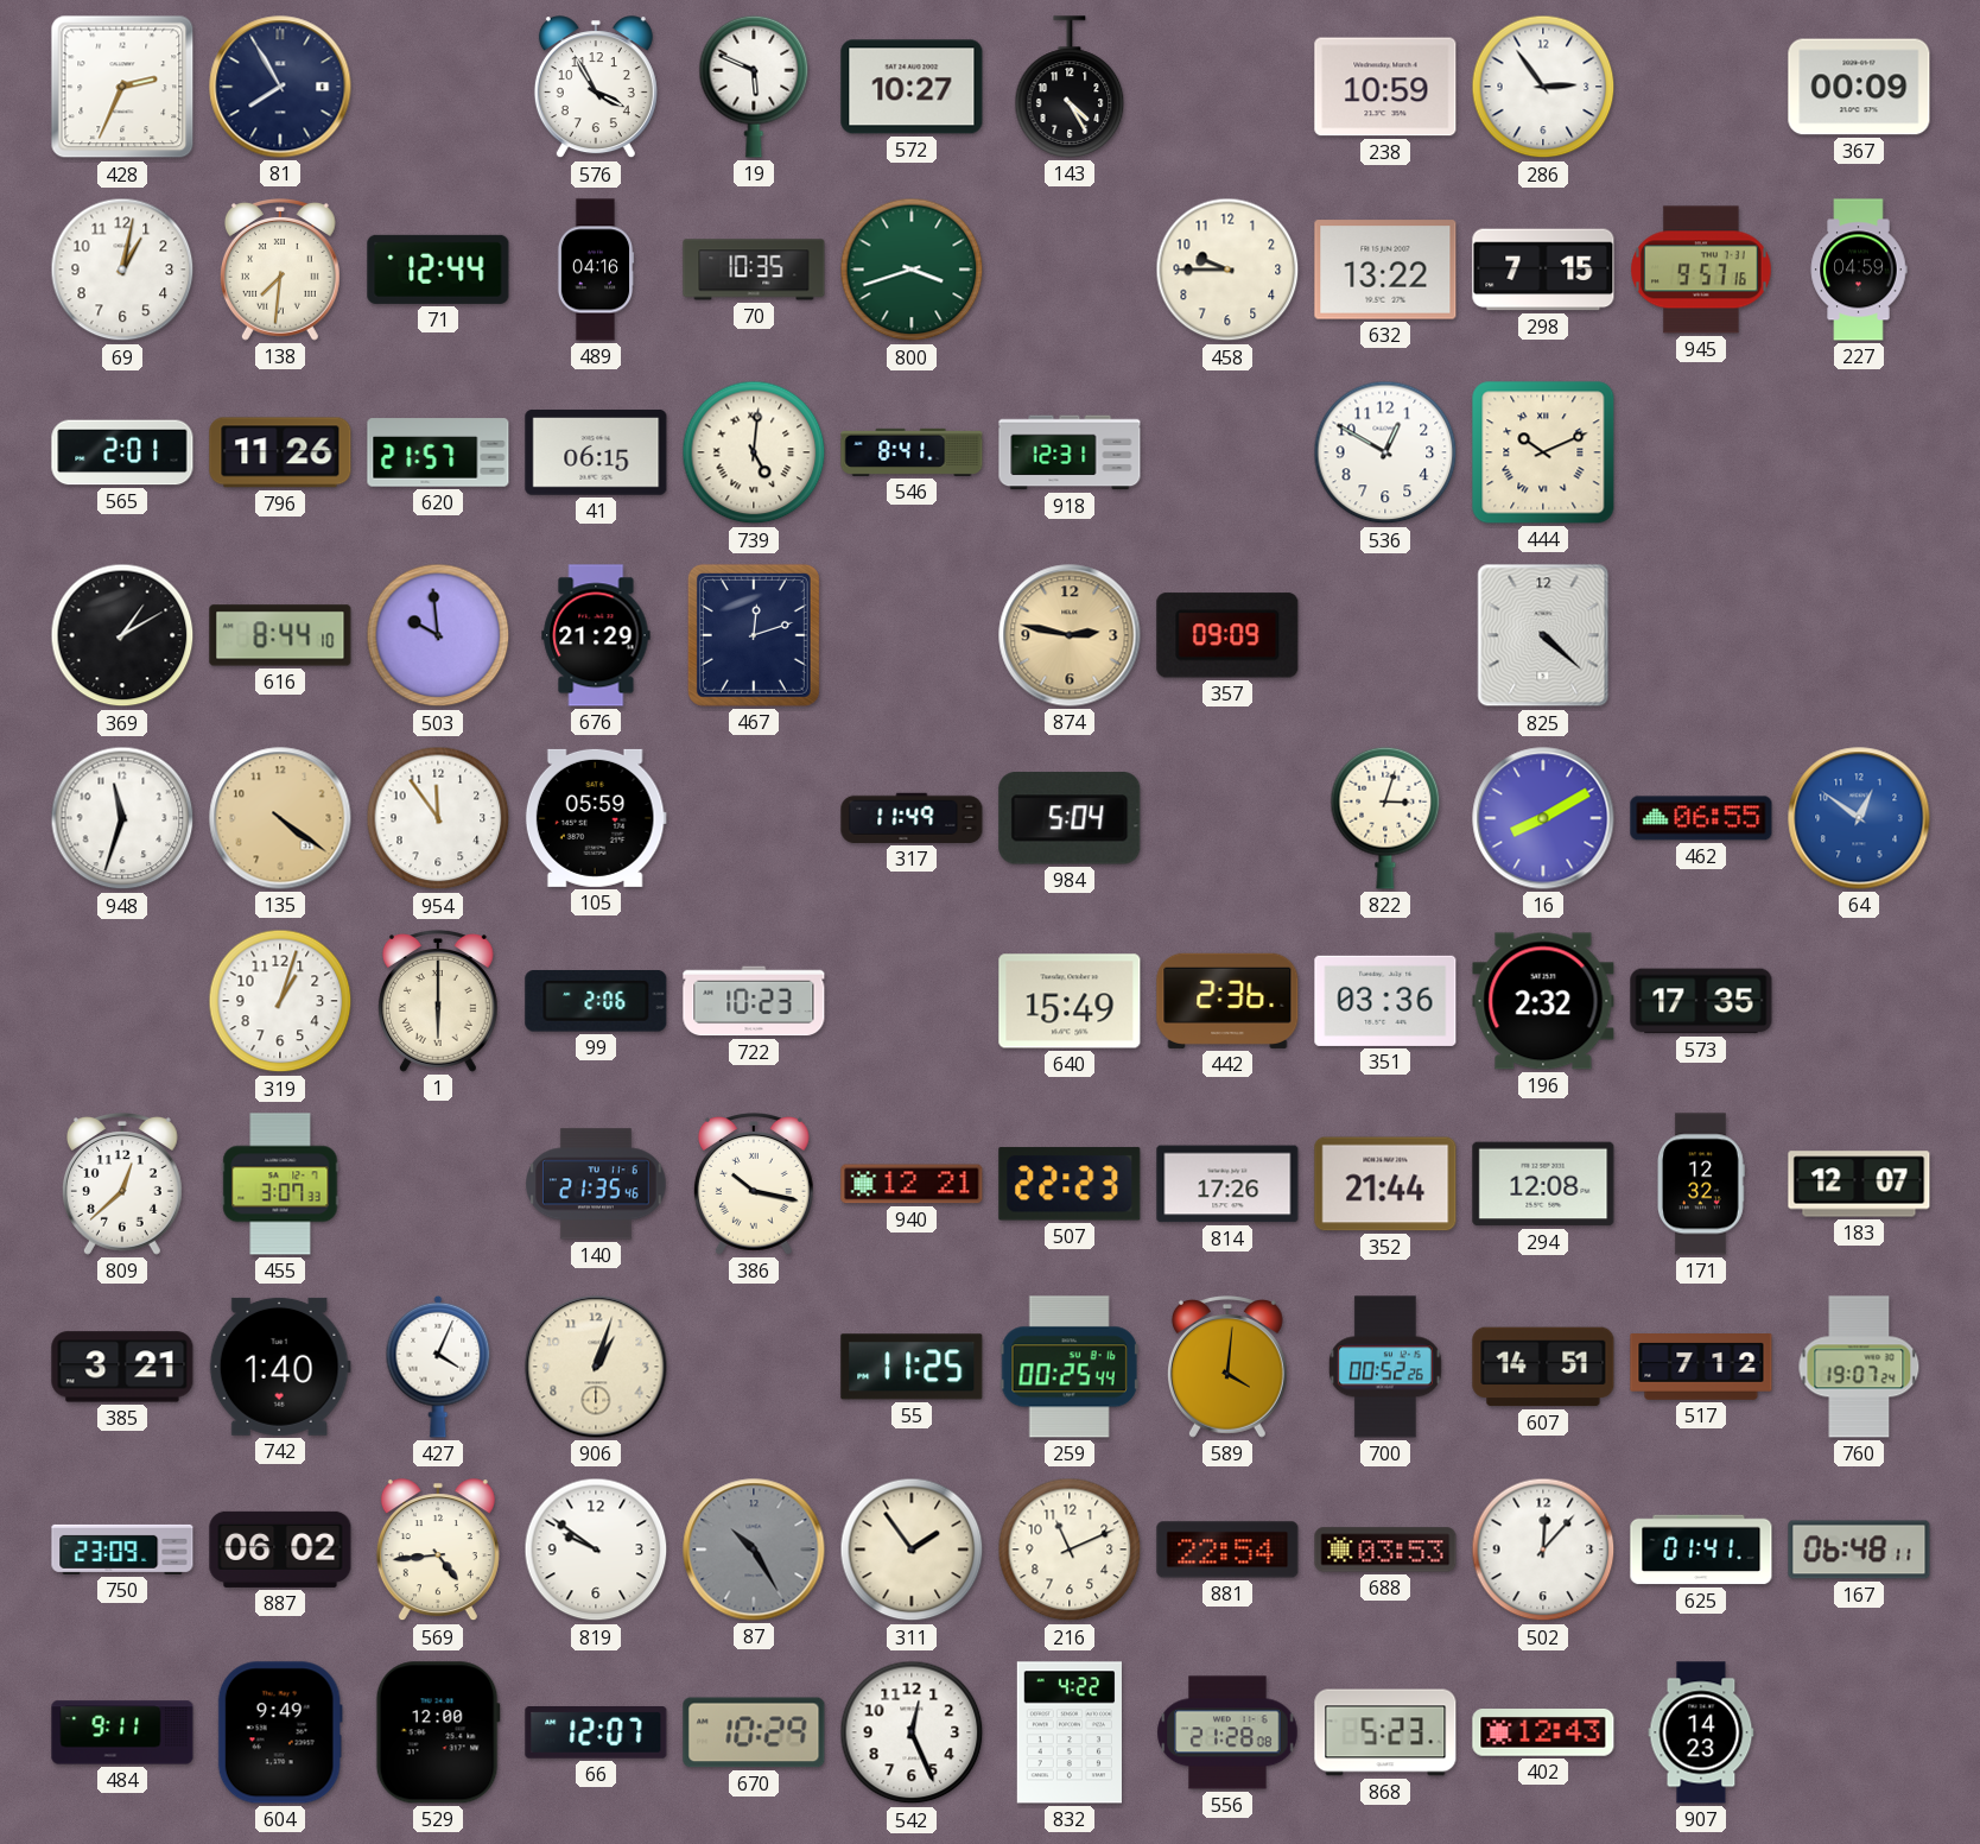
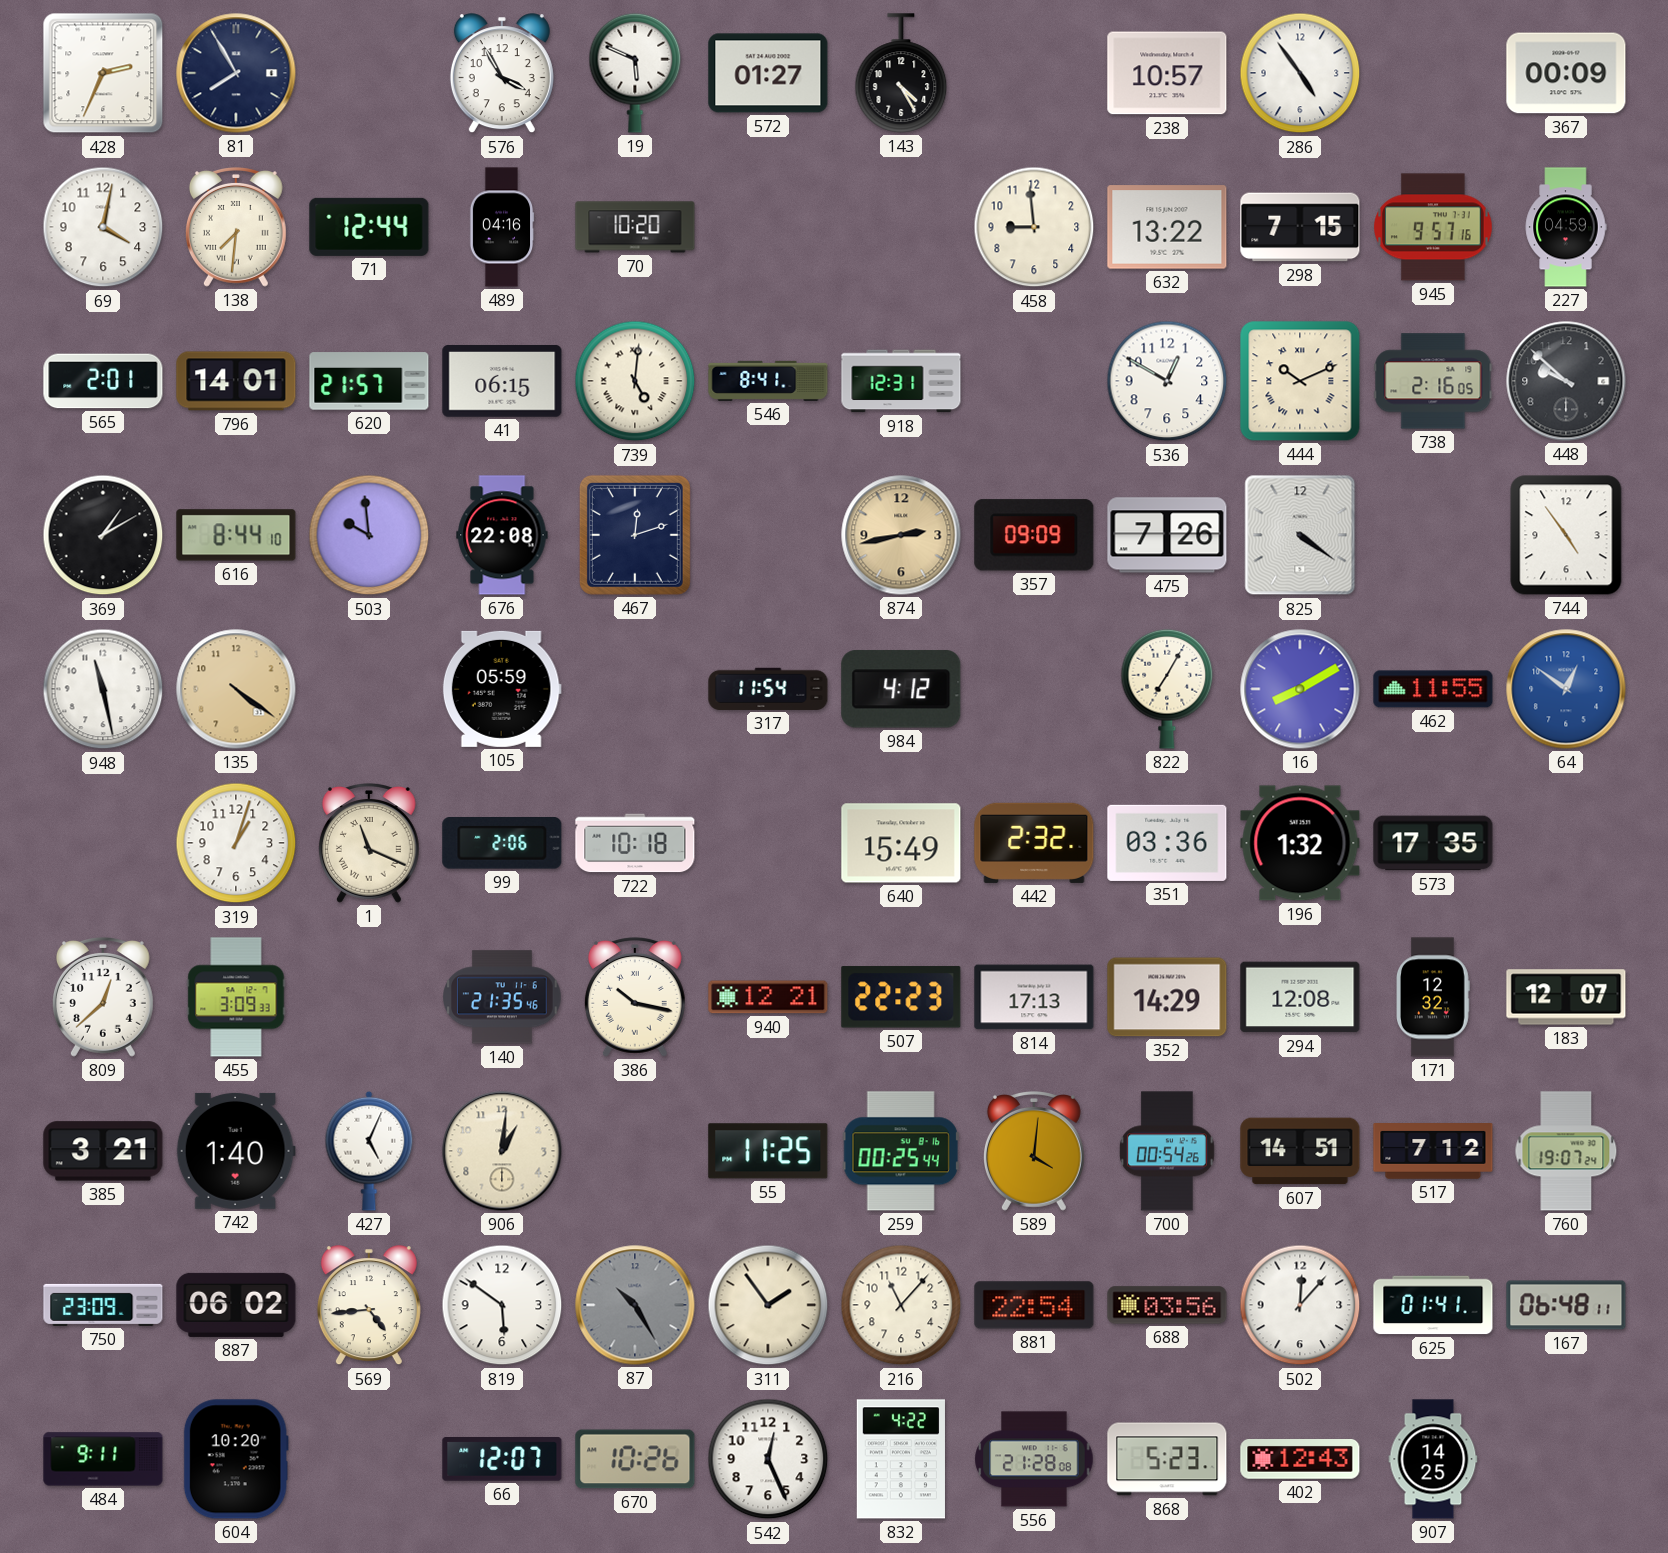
572: 10:27 -> 01:27 (768, 73)
238: 10:59 -> 10:57 (1167, 73)
286: 2:54 -> 4:54 (1300, 73)
69: 1:02 -> 4:02 (103, 227)
70: 10:35 -> 10:20 (635, 227)
800: 3:42 -> none (912, 270)
458: 9:45 -> 8:59 (1034, 227)
796: 11:26 -> 14:01 (236, 381)
738: none -> 2:16 (1433, 381)
448: none -> 9:52 (1566, 381)
676: 21:29 -> 22:08 (502, 535)
874: 2:47 -> 2:43 (901, 535)
475: none -> 7:26 (1167, 535)
825: 4:22 -> 4:21 (1300, 535)
744: none -> 4:54 (1566, 535)
948: 11:33 -> 11:28 (103, 689)
954: 11:54 -> none (438, 818)
317: 11:49 -> 11:54 (768, 689)
984: 5:04 -> 4:12 (901, 689)
822: 3:03 -> 7:05 (1167, 689)
462: 06:55 -> 11:55 (1433, 689)
1: 6:00 -> 11:19 (369, 844)
722: 10:23 -> 10:18 (635, 843)
442: 2:36 -> 2:32 (1034, 843)
196: 2:32 -> 1:32 (1300, 843)
455: 3:07 -> 3:09 (236, 997)
814: 17:26 -> 17:13 (1034, 997)
352: 21:44 -> 14:29 (1167, 997)
427: 4:04 -> 5:04 (369, 1151)
906: 1:03 -> 1:01 (502, 1151)
700: 00:52 -> 00:54 (1167, 1151)
819: 9:51 -> 5:51 (502, 1305)
216: 11:11 -> 11:07 (901, 1305)
688: 03:53 -> 03:56 (1167, 1305)
604: 9:49 -> 10:20 (236, 1459)
529: 12:00 -> none (438, 1732)
670: 10:29 -> 10:26 (635, 1459)
907: 14:23 -> 14:25 (1433, 1459)
